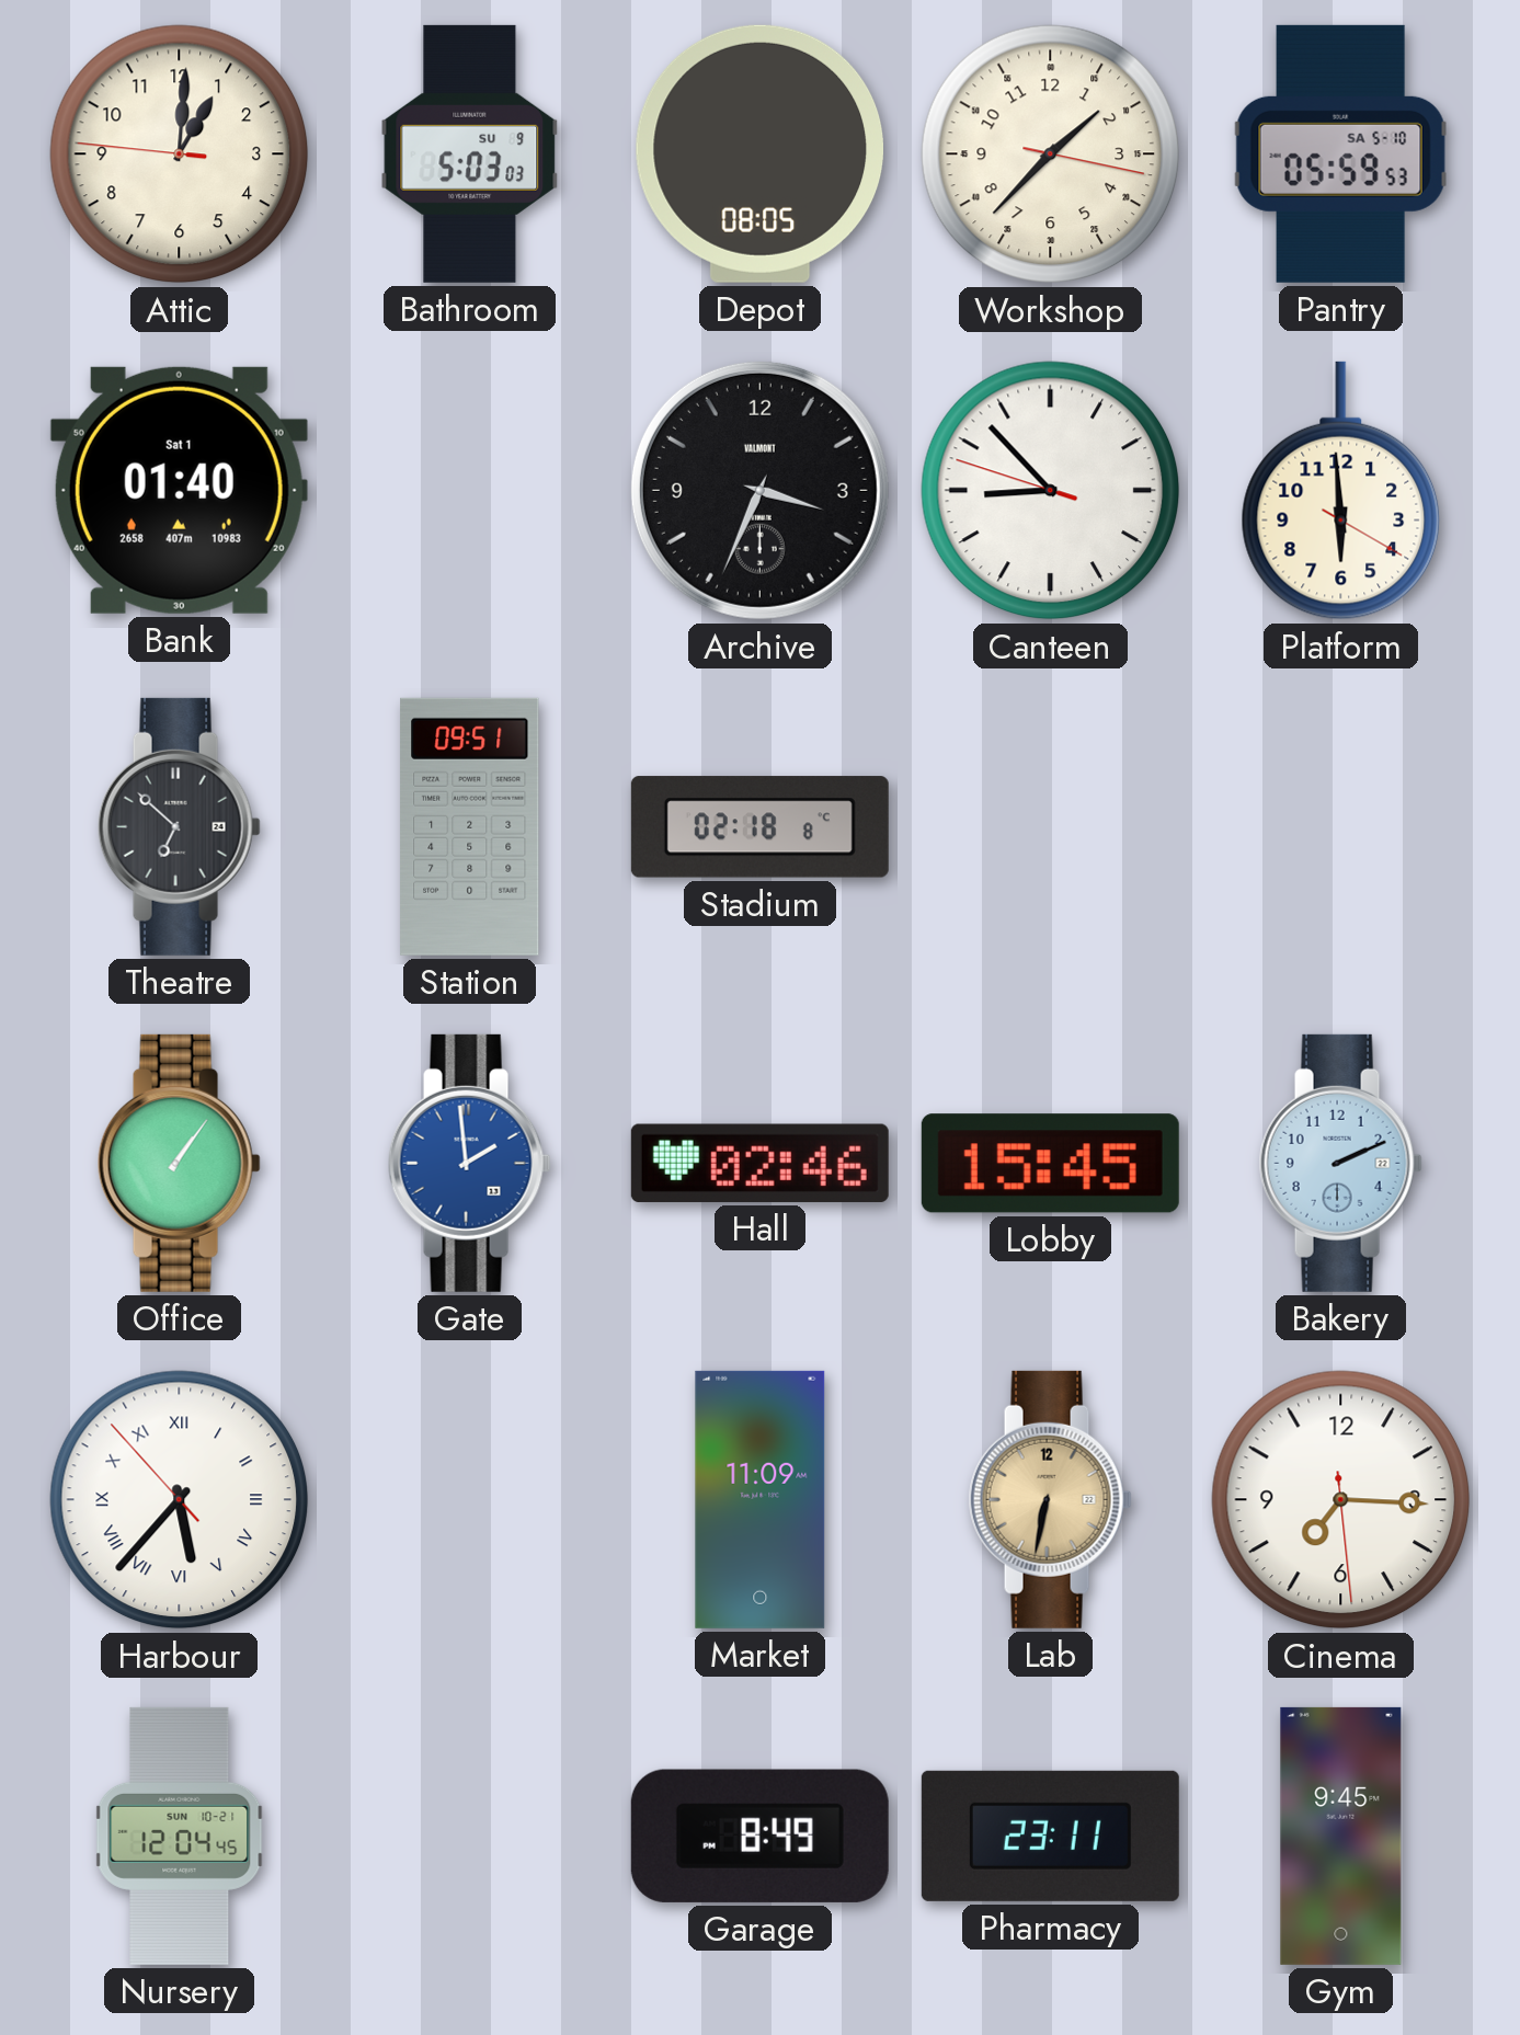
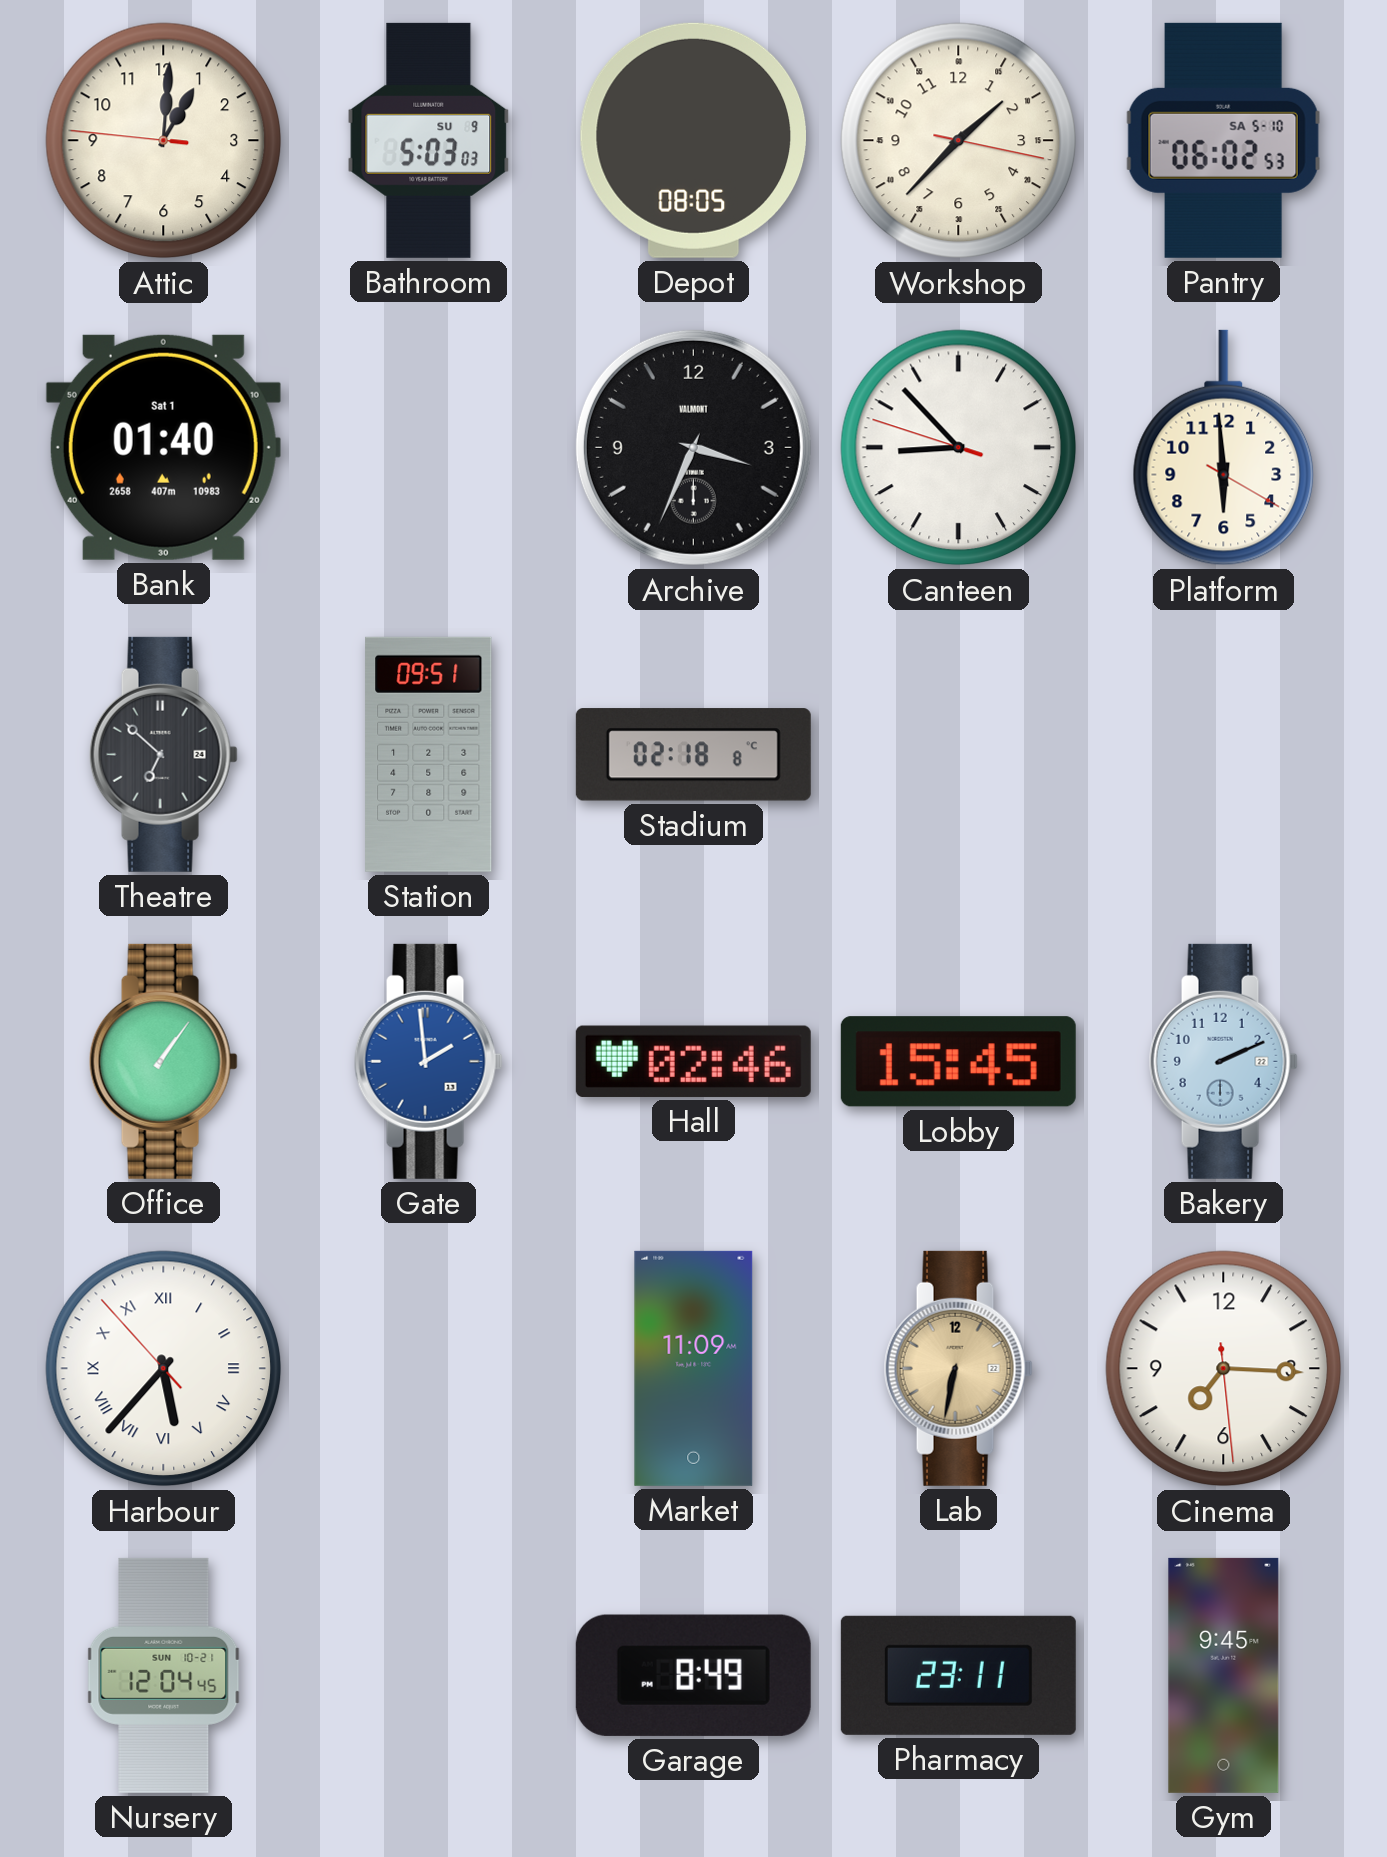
Pantry: 05:59 -> 06:02 (1224, 140)
